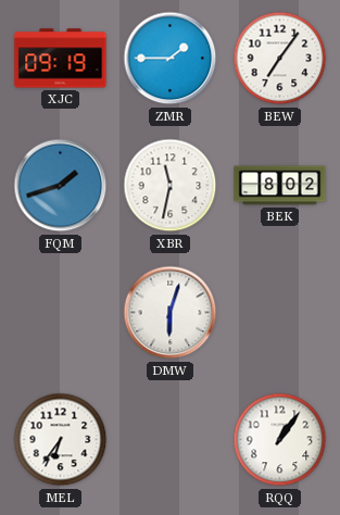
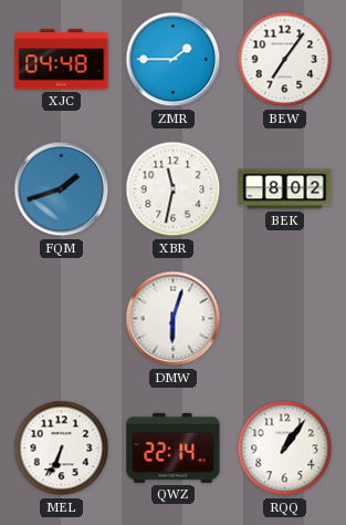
XJC: 09:19 -> 04:48 (62, 60)
MEL: 6:36 -> 6:34 (62, 449)
QWZ: none -> 22:14 (174, 447)
